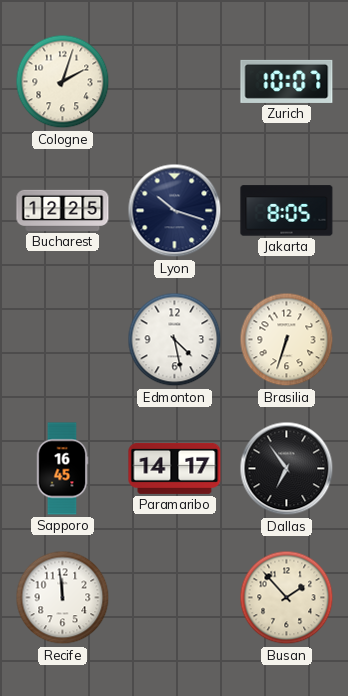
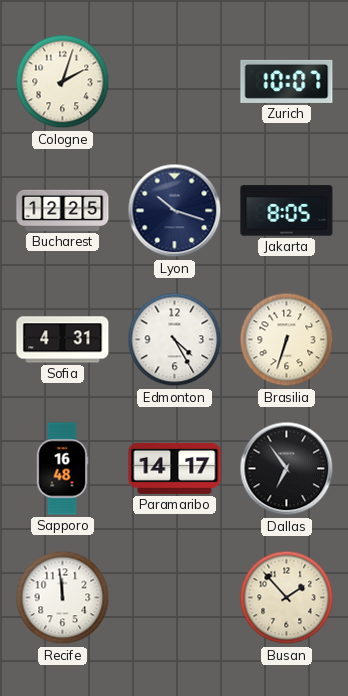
Sofia: none -> 4:31 (63, 340)
Edmonton: 4:28 -> 4:25 (175, 340)
Sapporo: 16:45 -> 16:48 (62, 469)
